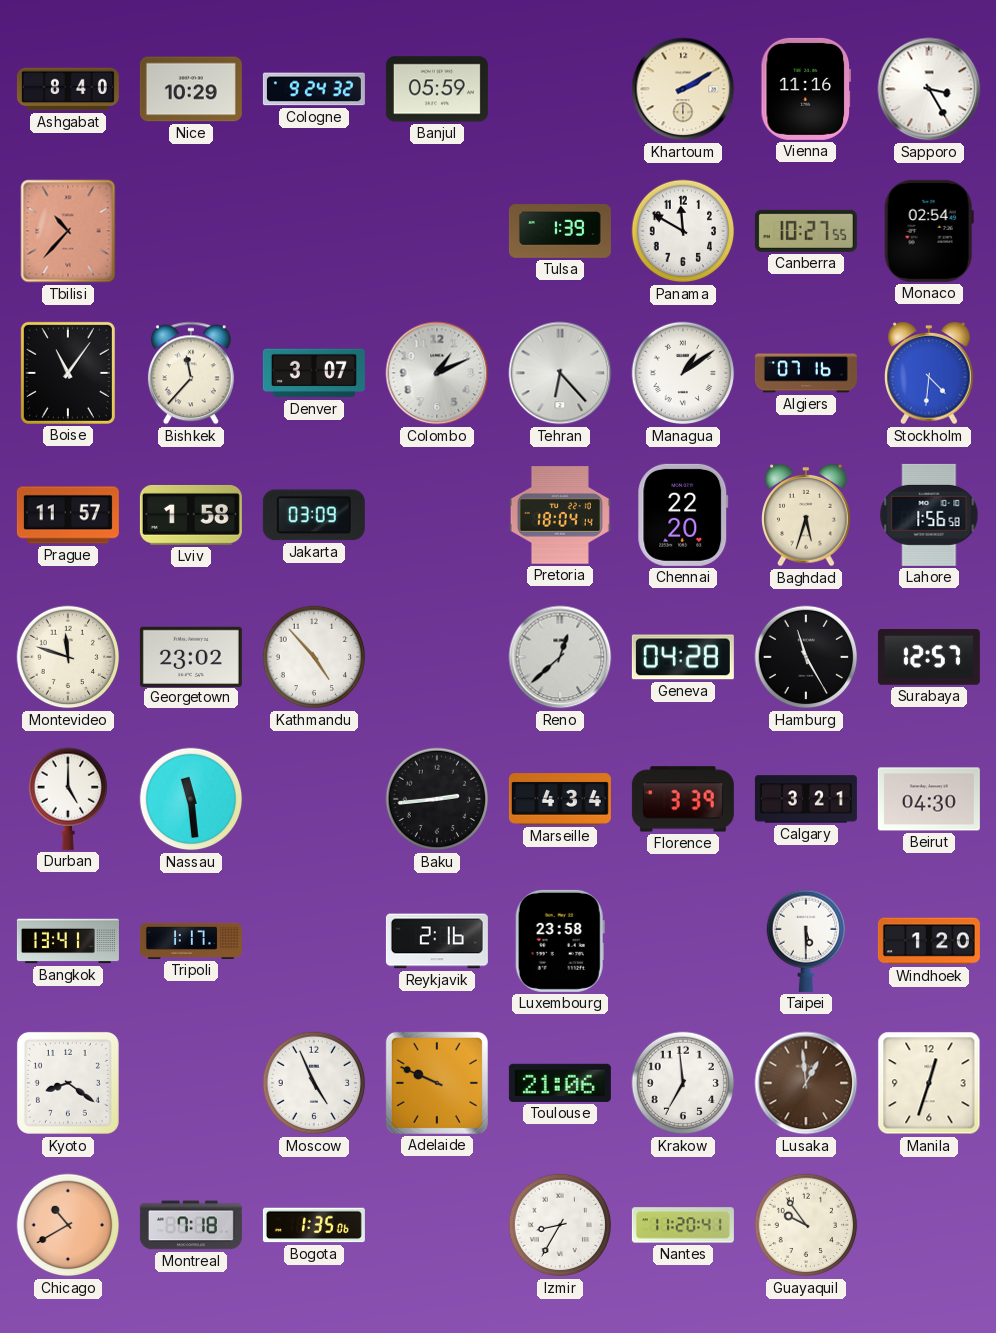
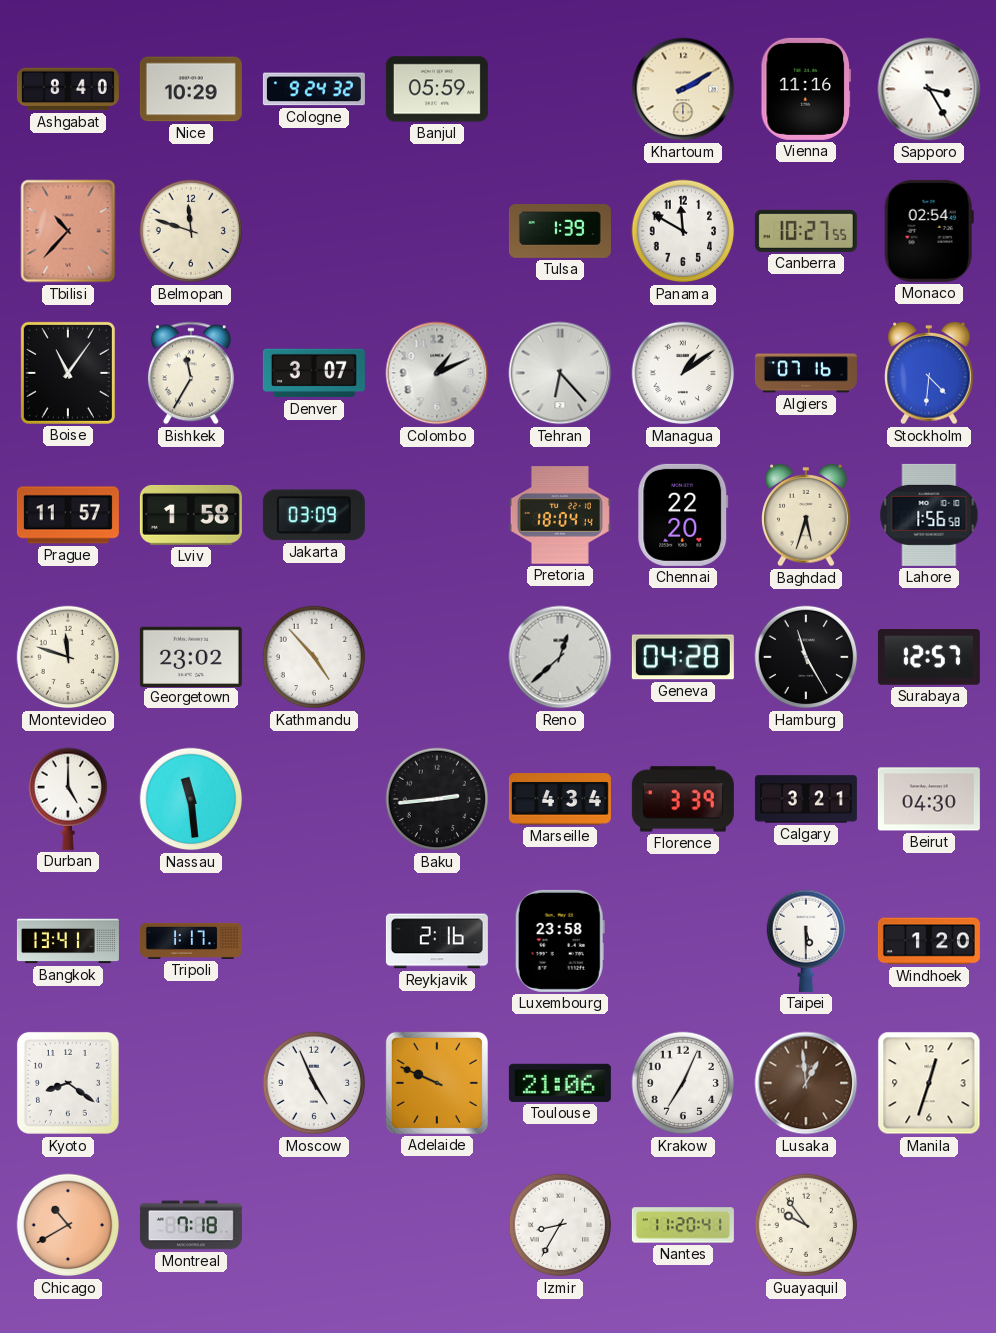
Belmopan: none -> 11:48 (191, 231)
Bishkek: 11:37 -> 11:35 (191, 373)
Krakow: 6:59 -> 7:04 (683, 1083)
Bogota: 1:35 -> none (314, 1225)
